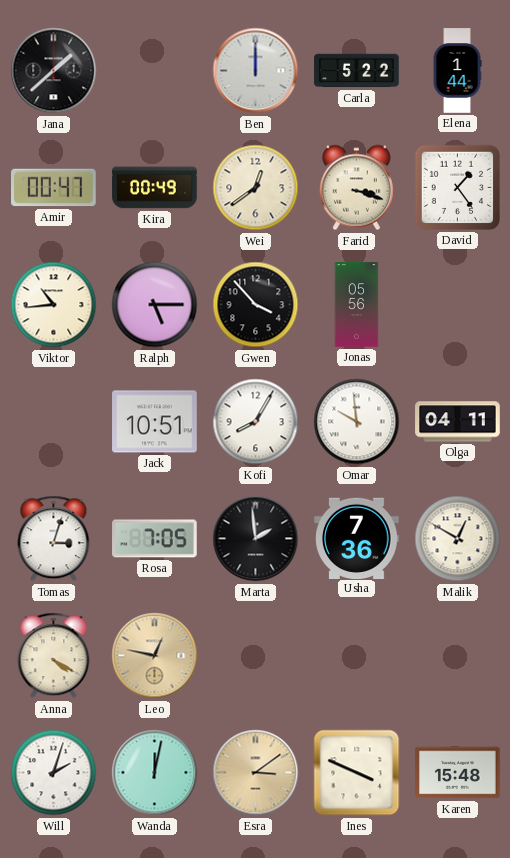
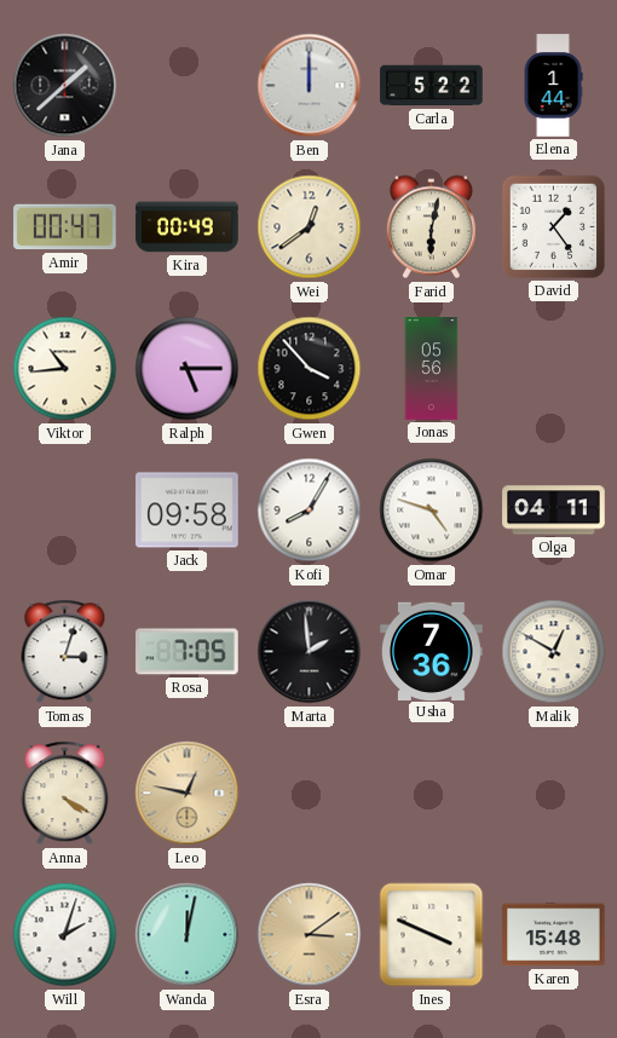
Farid: 3:18 -> 6:02 (431, 227)
Jack: 10:51 -> 09:58 (188, 511)
Omar: 9:59 -> 4:48 (432, 511)
